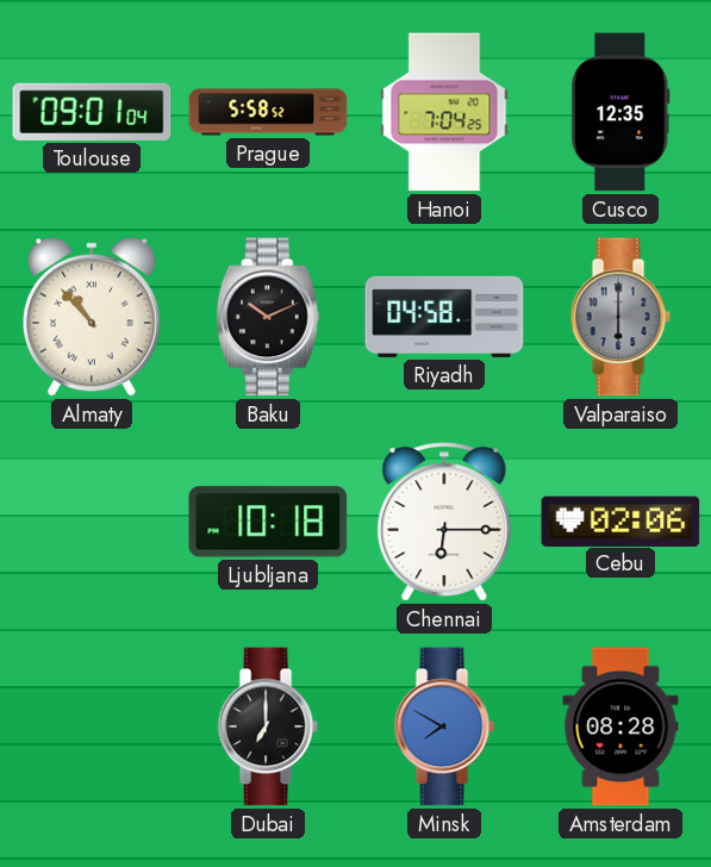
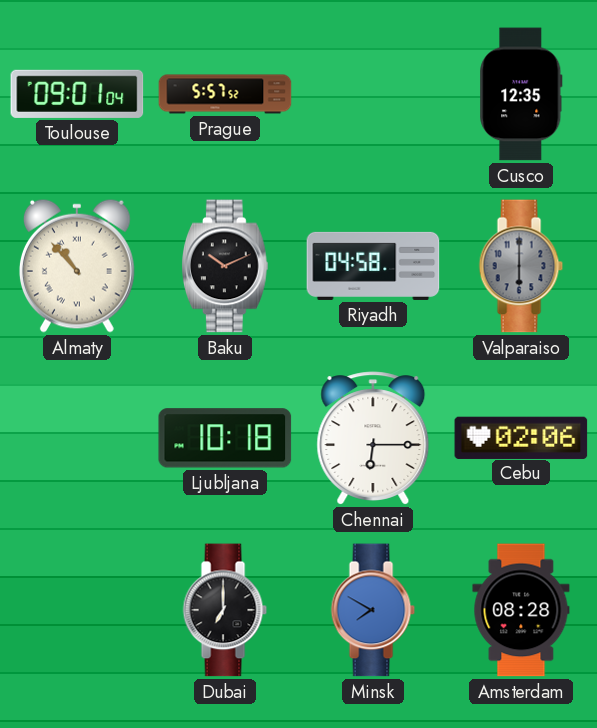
Prague: 5:58 -> 5:57 (225, 94)
Hanoi: 7:04 -> none (444, 112)
